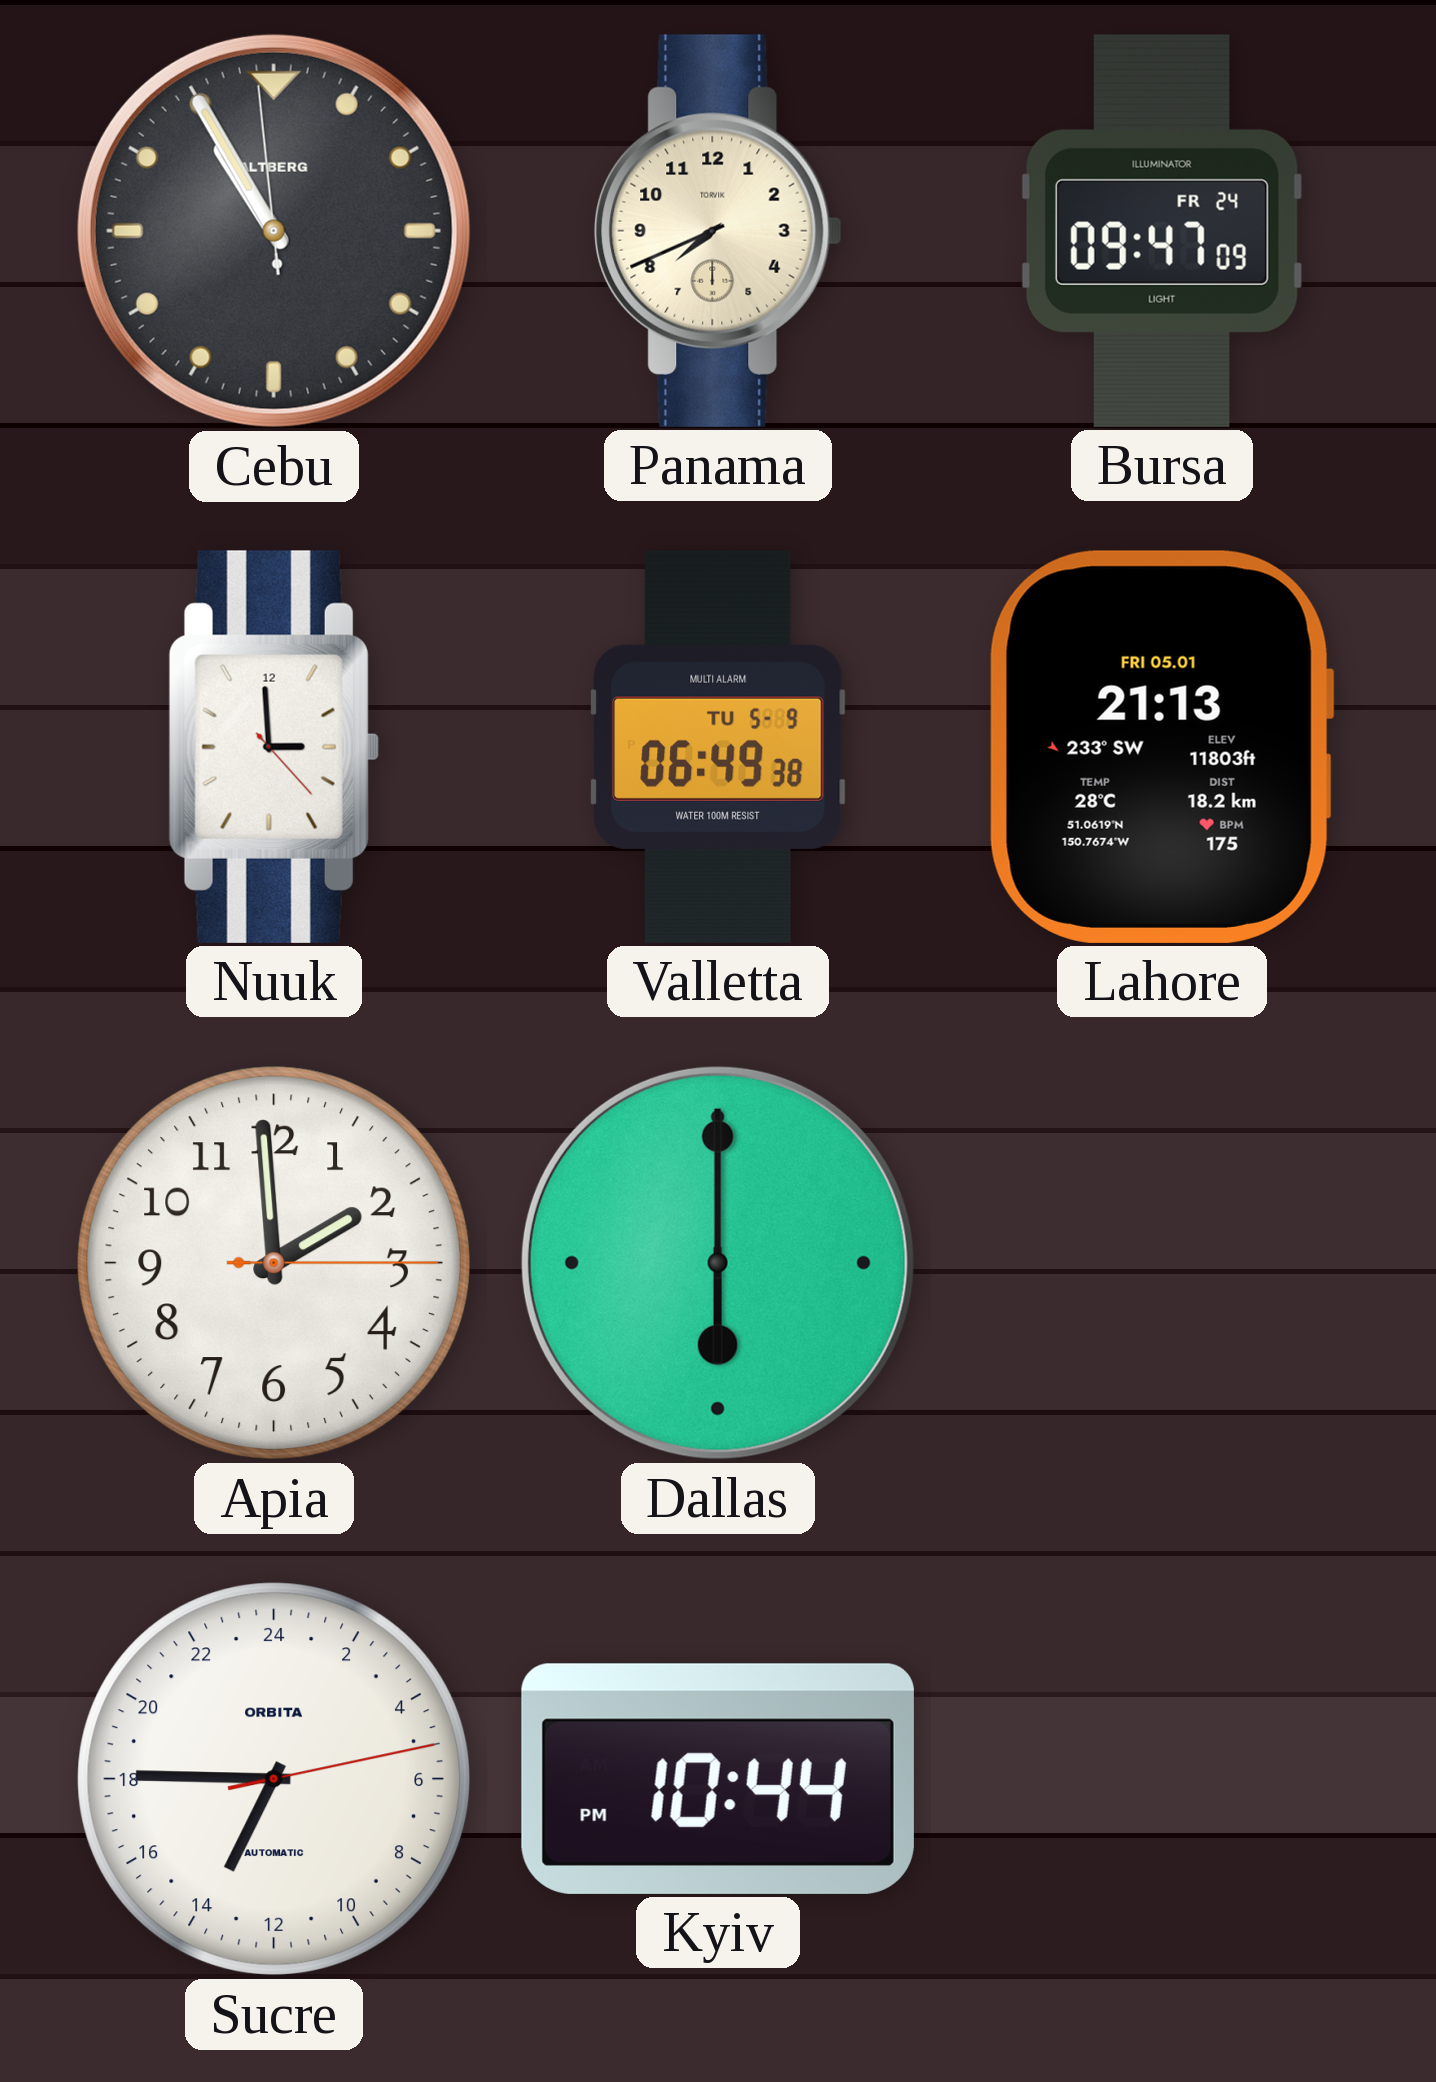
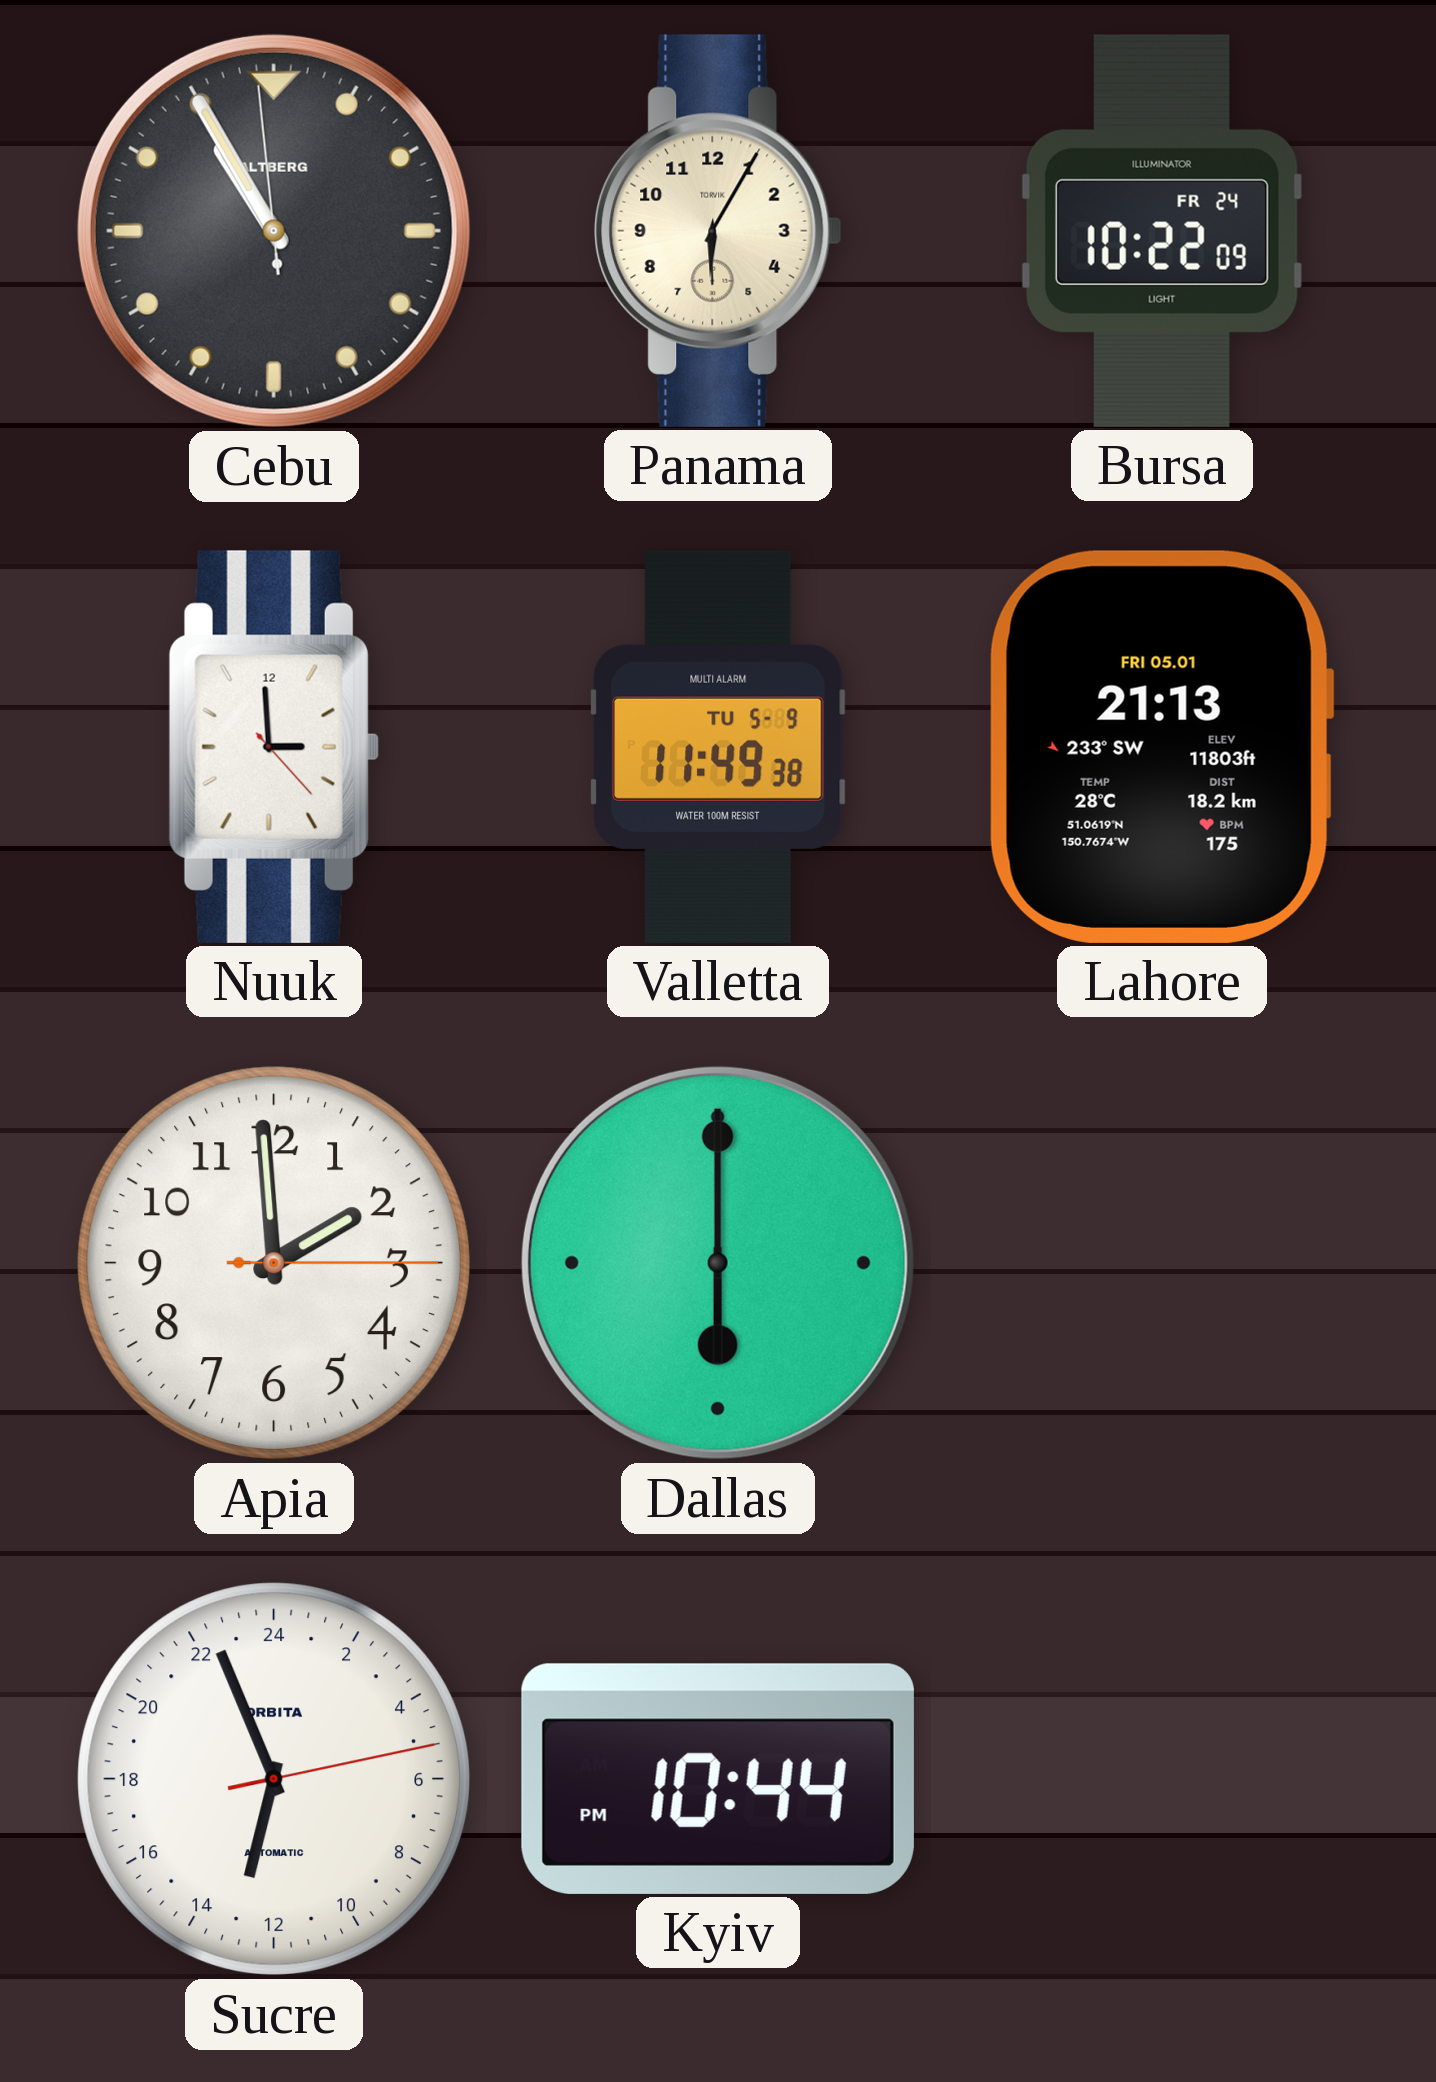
Panama: 7:41 -> 6:05 (718, 231)
Bursa: 09:47 -> 10:22 (1162, 231)
Valletta: 06:49 -> 11:49 (718, 747)
Sucre: 13:45 -> 12:56 (274, 1779)
